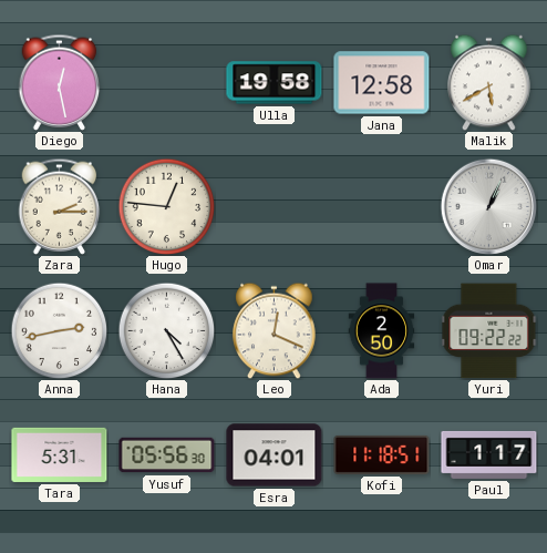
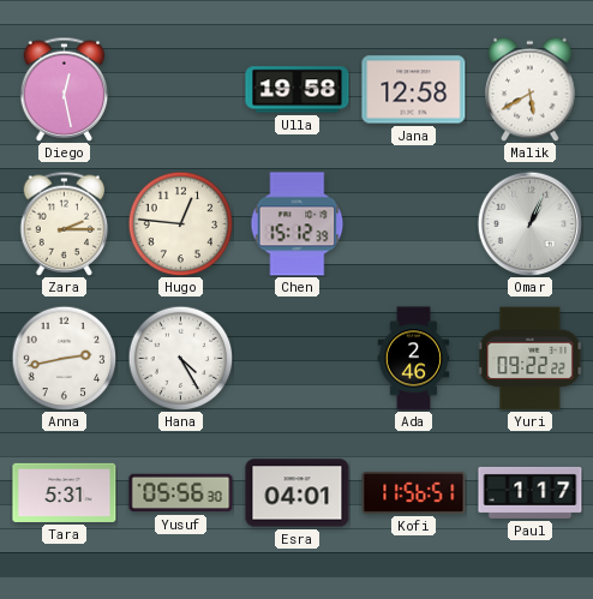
Chen: none -> 15:12 (298, 224)
Leo: 12:19 -> none (275, 330)
Ada: 2:50 -> 2:46 (414, 359)
Kofi: 11:18 -> 11:56 (414, 492)
